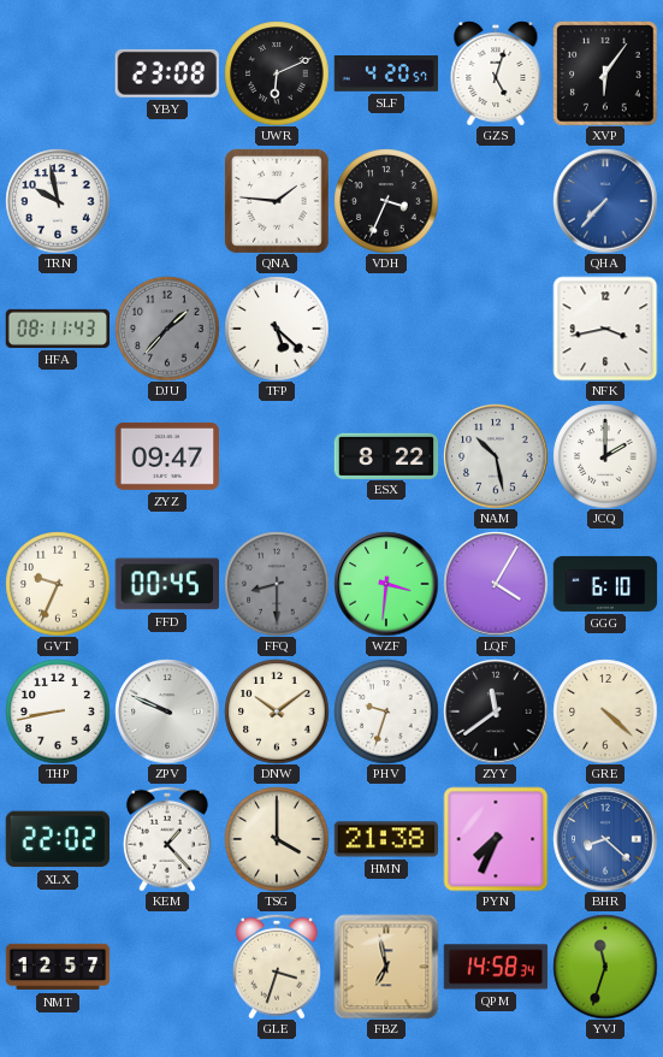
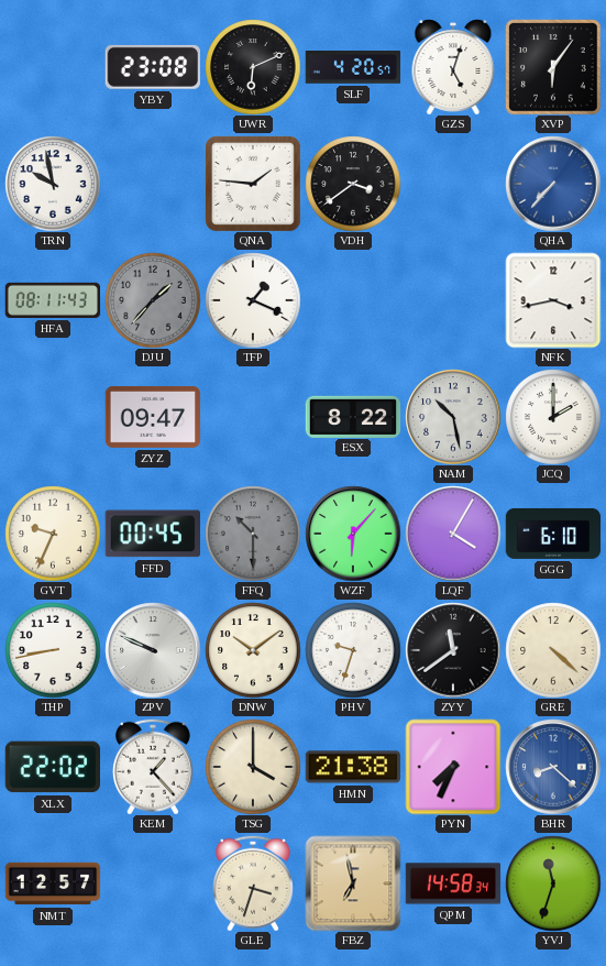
VDH: 3:34 -> 3:39 (353, 184)
TFP: 5:22 -> 1:19 (253, 300)
FFQ: 8:30 -> 10:30 (253, 534)
WZF: 3:31 -> 6:07 (353, 534)
